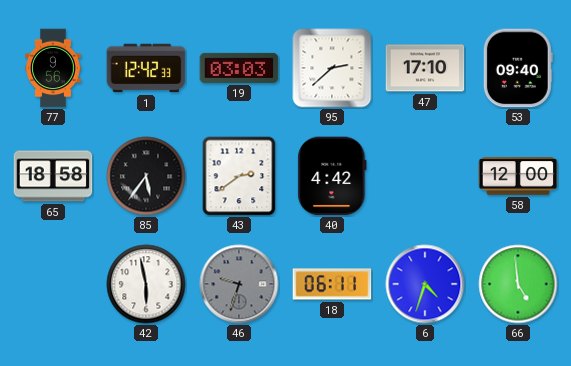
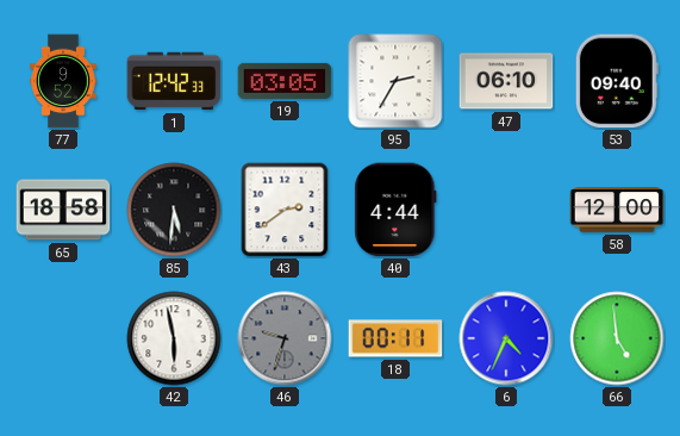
77: 9:56 -> 9:52 (63, 81)
19: 03:03 -> 03:05 (285, 81)
95: 2:38 -> 2:35 (395, 81)
47: 17:10 -> 06:10 (506, 81)
85: 5:36 -> 5:31 (174, 210)
40: 4:42 -> 4:44 (395, 210)
18: 06:11 -> 00:11 (395, 338)
6: 4:33 -> 4:34 (506, 338)
